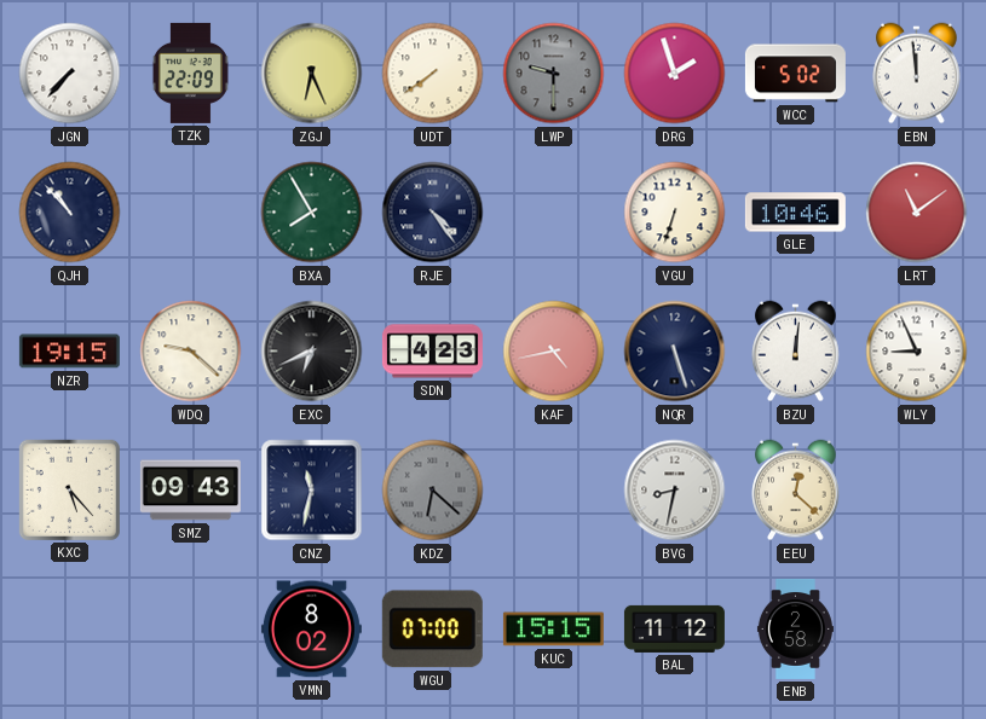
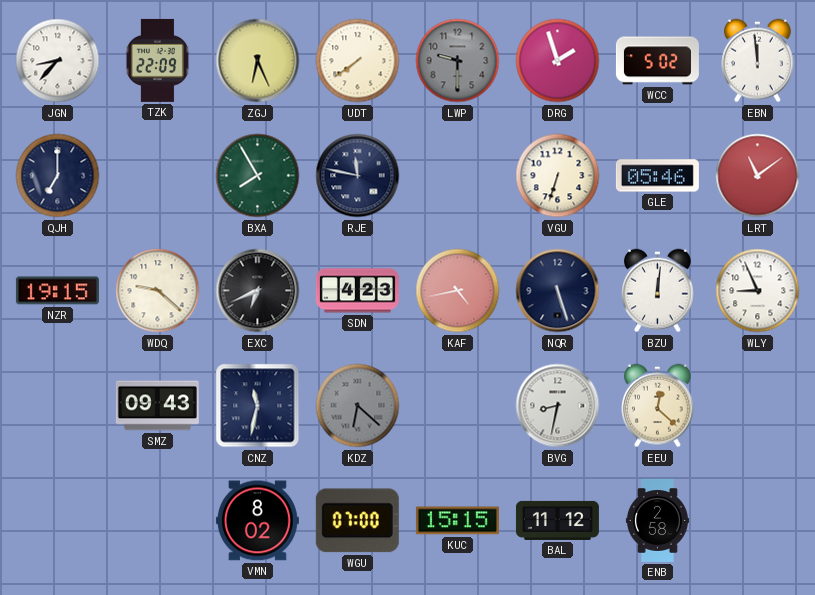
JGN: 7:37 -> 8:37 (58, 61)
QJH: 10:53 -> 7:00 (58, 176)
RJE: 4:24 -> 11:47 (358, 176)
GLE: 10:46 -> 05:46 (657, 176)
KXC: 5:23 -> none (69, 489)
